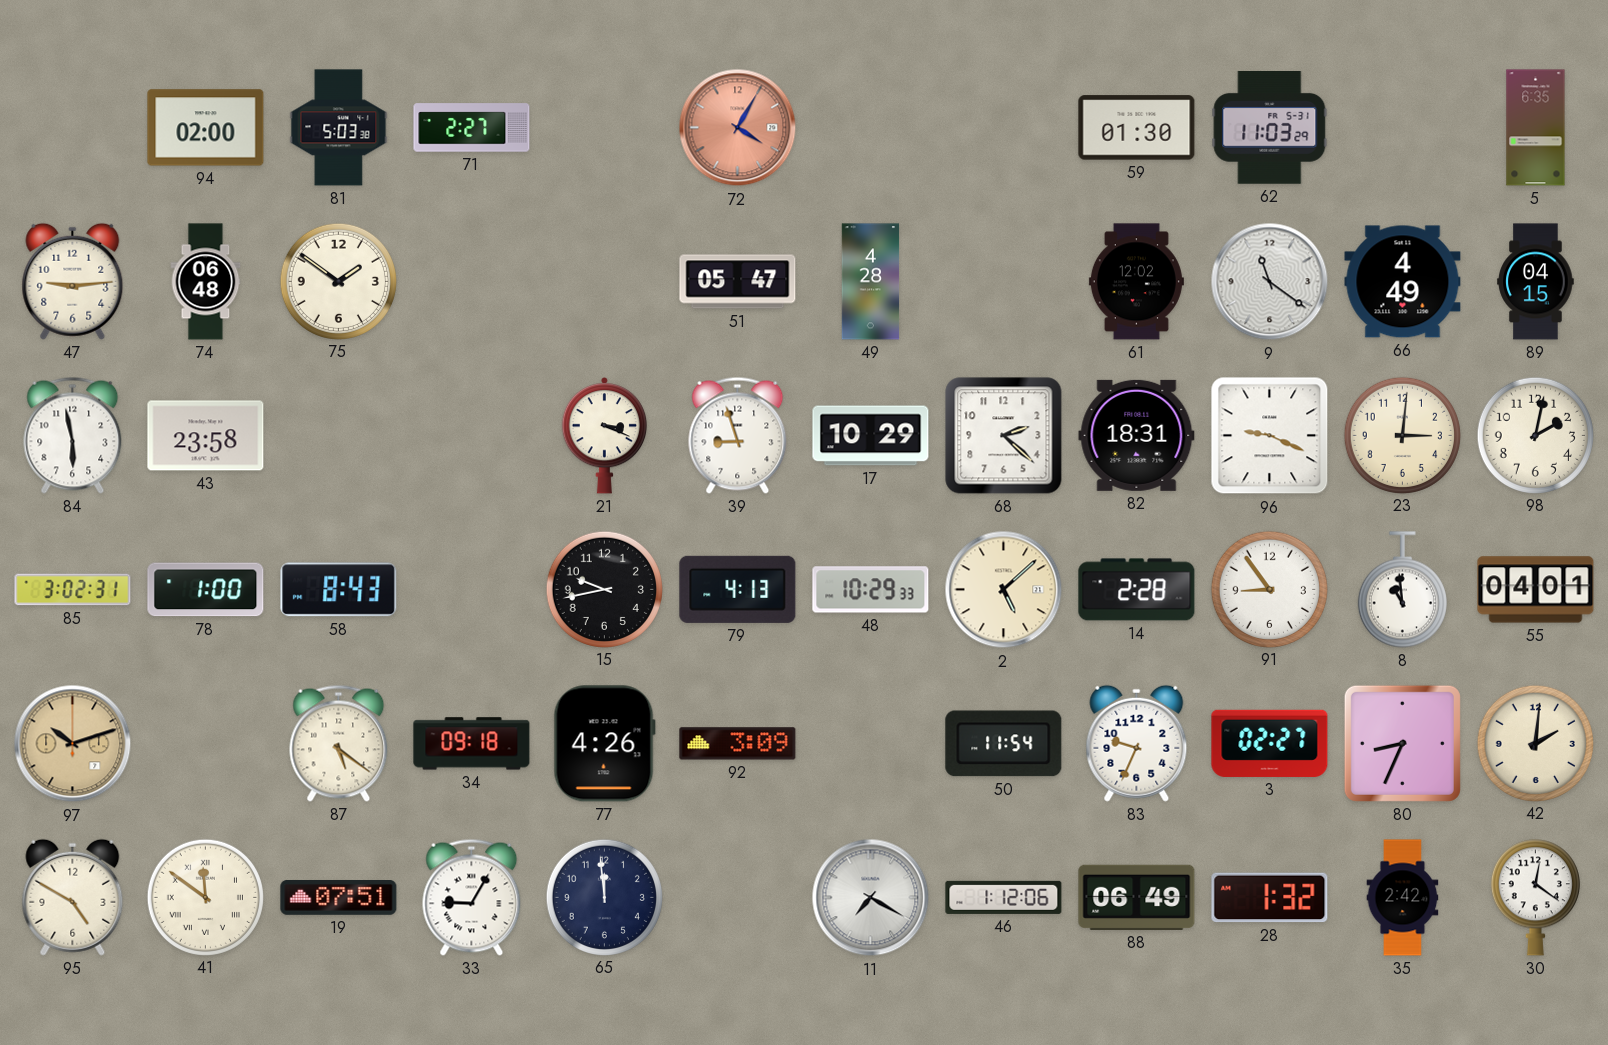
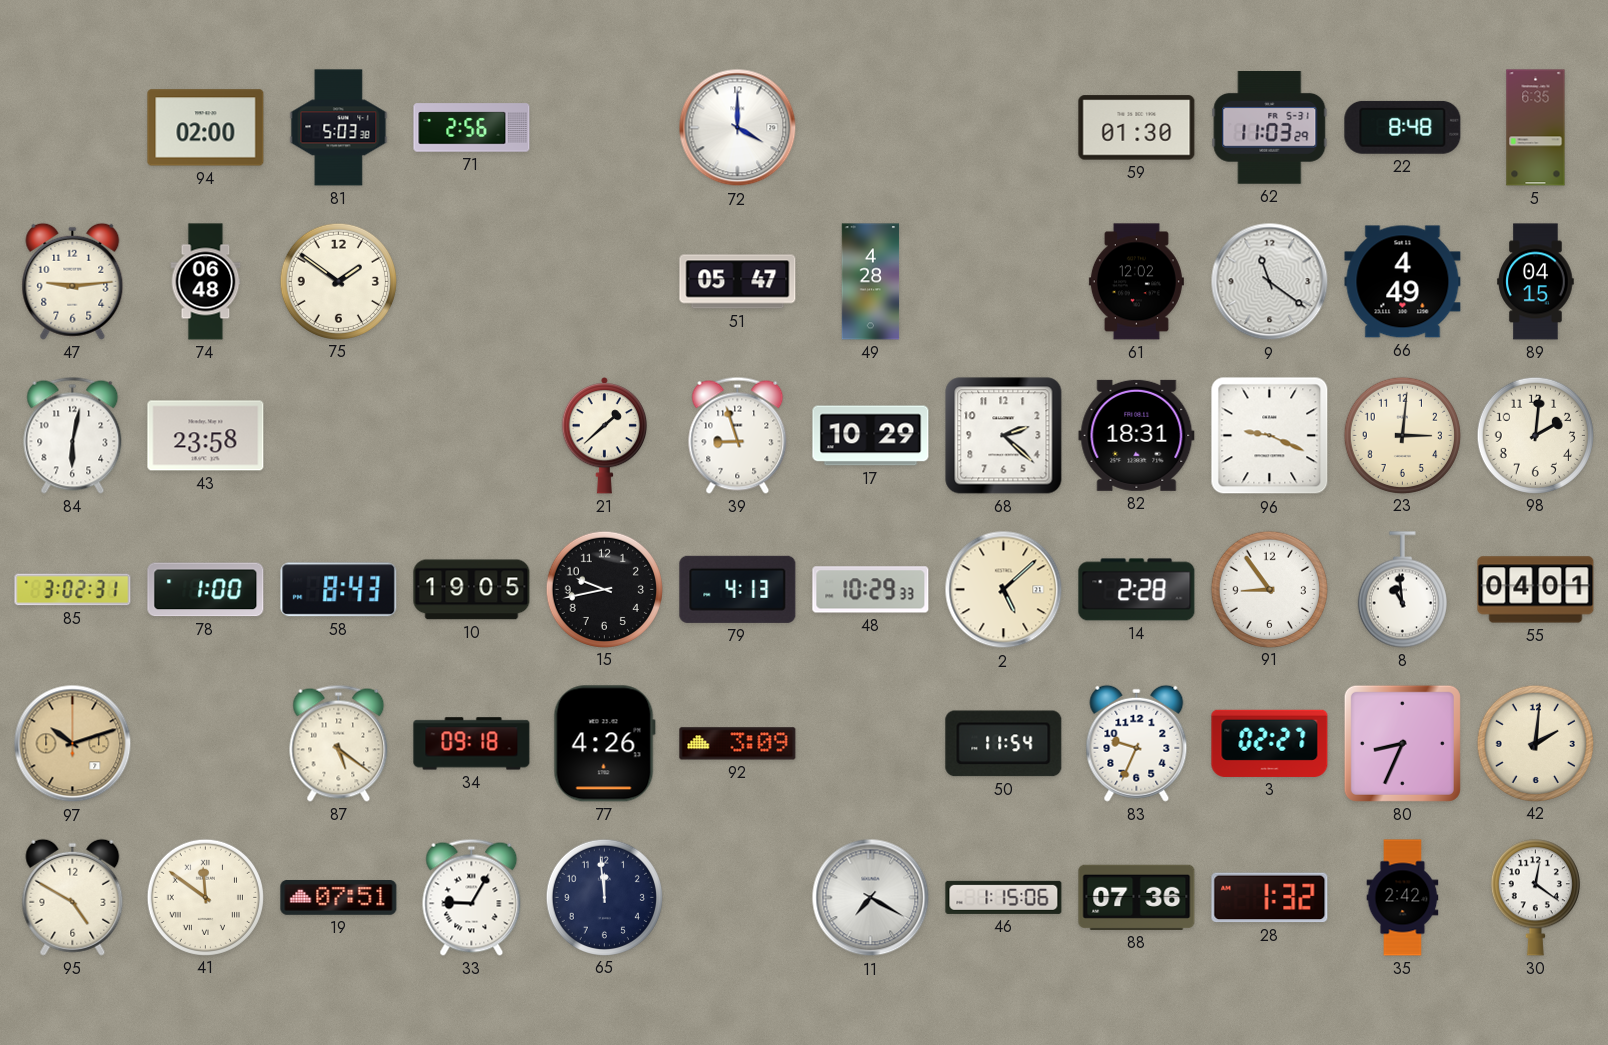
71: 2:27 -> 2:56 (472, 128)
72: 4:05 -> 4:00 (738, 128)
72 dial: salmon -> white (738, 128)
22: none -> 8:48 (1403, 127)
84: 5:58 -> 6:02 (73, 435)
21: 3:19 -> 1:38 (605, 436)
98: 2:02 -> 2:01 (1535, 435)
10: none -> 19:05 (472, 590)
46: 1:12 -> 1:15 (1004, 897)
88: 06:49 -> 07:36 (1137, 897)
